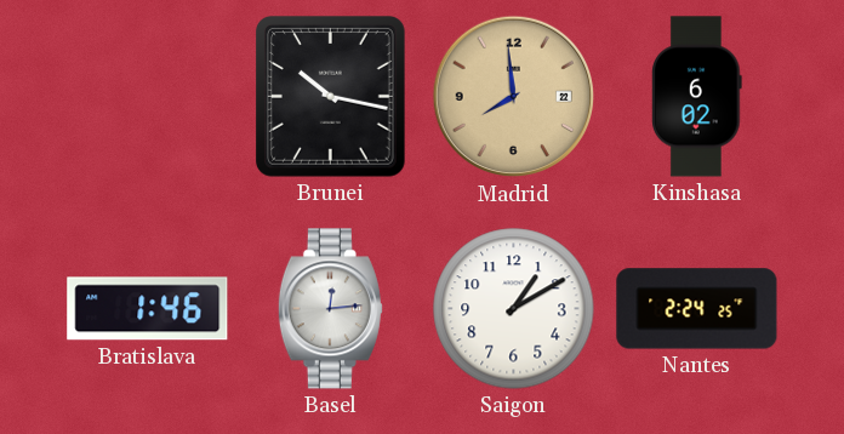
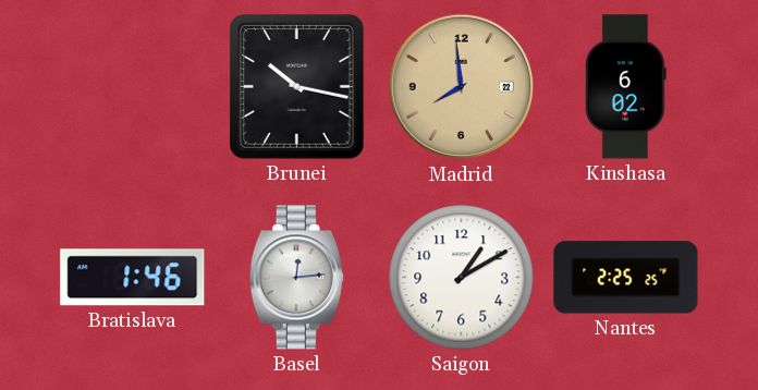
Nantes: 2:24 -> 2:25 (626, 278)
